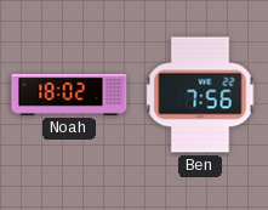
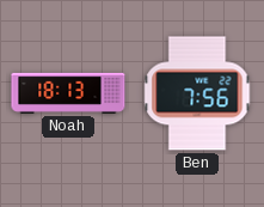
Noah: 18:02 -> 18:13 (68, 93)
